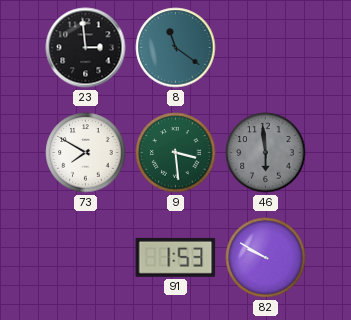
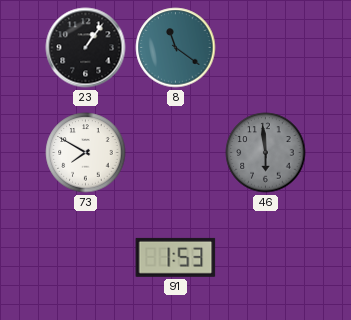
23: 2:59 -> 1:06 (86, 48)
9: 3:29 -> none (176, 153)
82: 9:50 -> none (266, 258)
